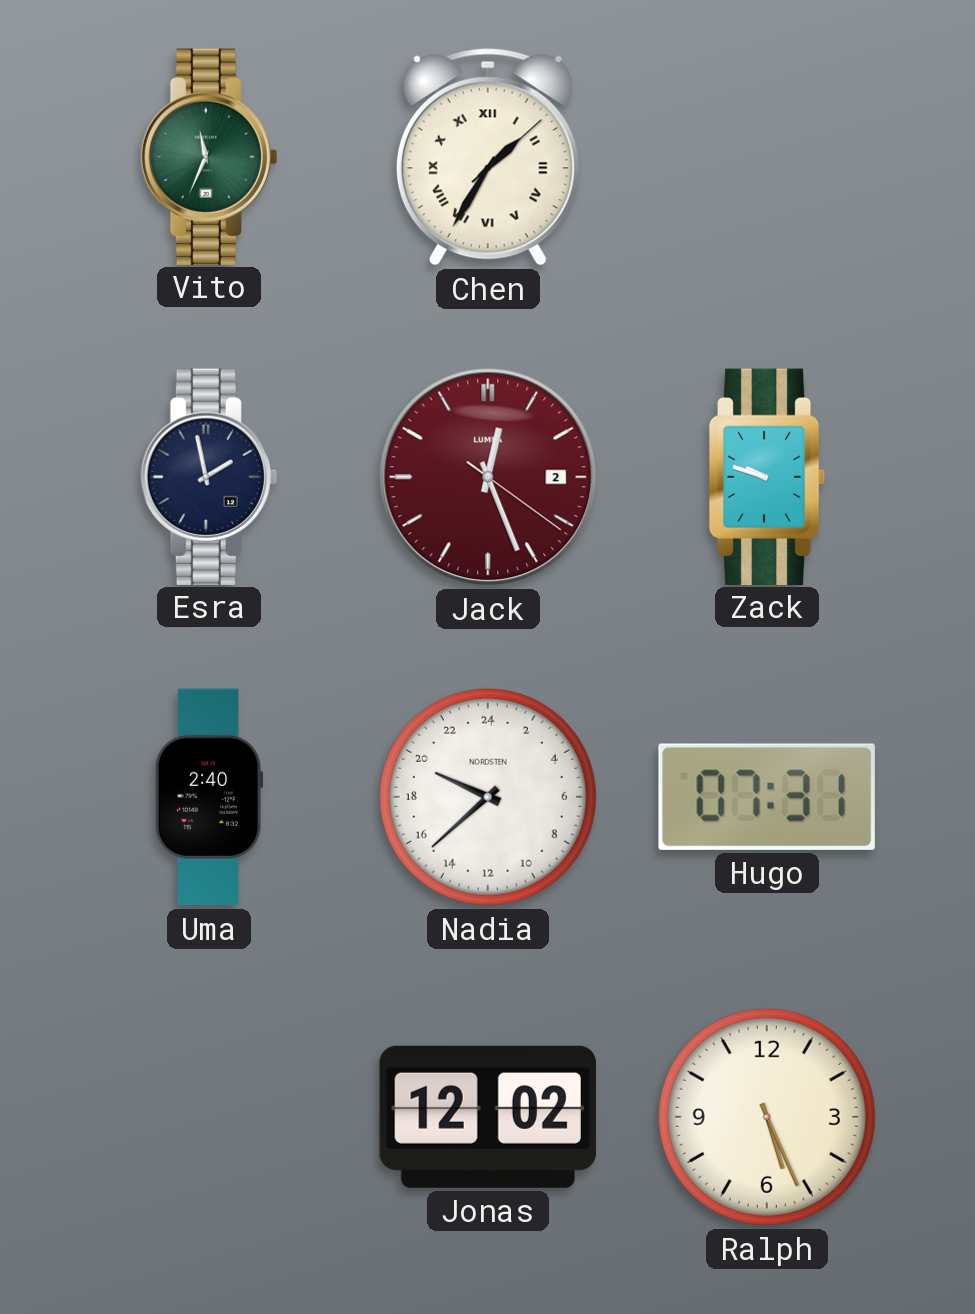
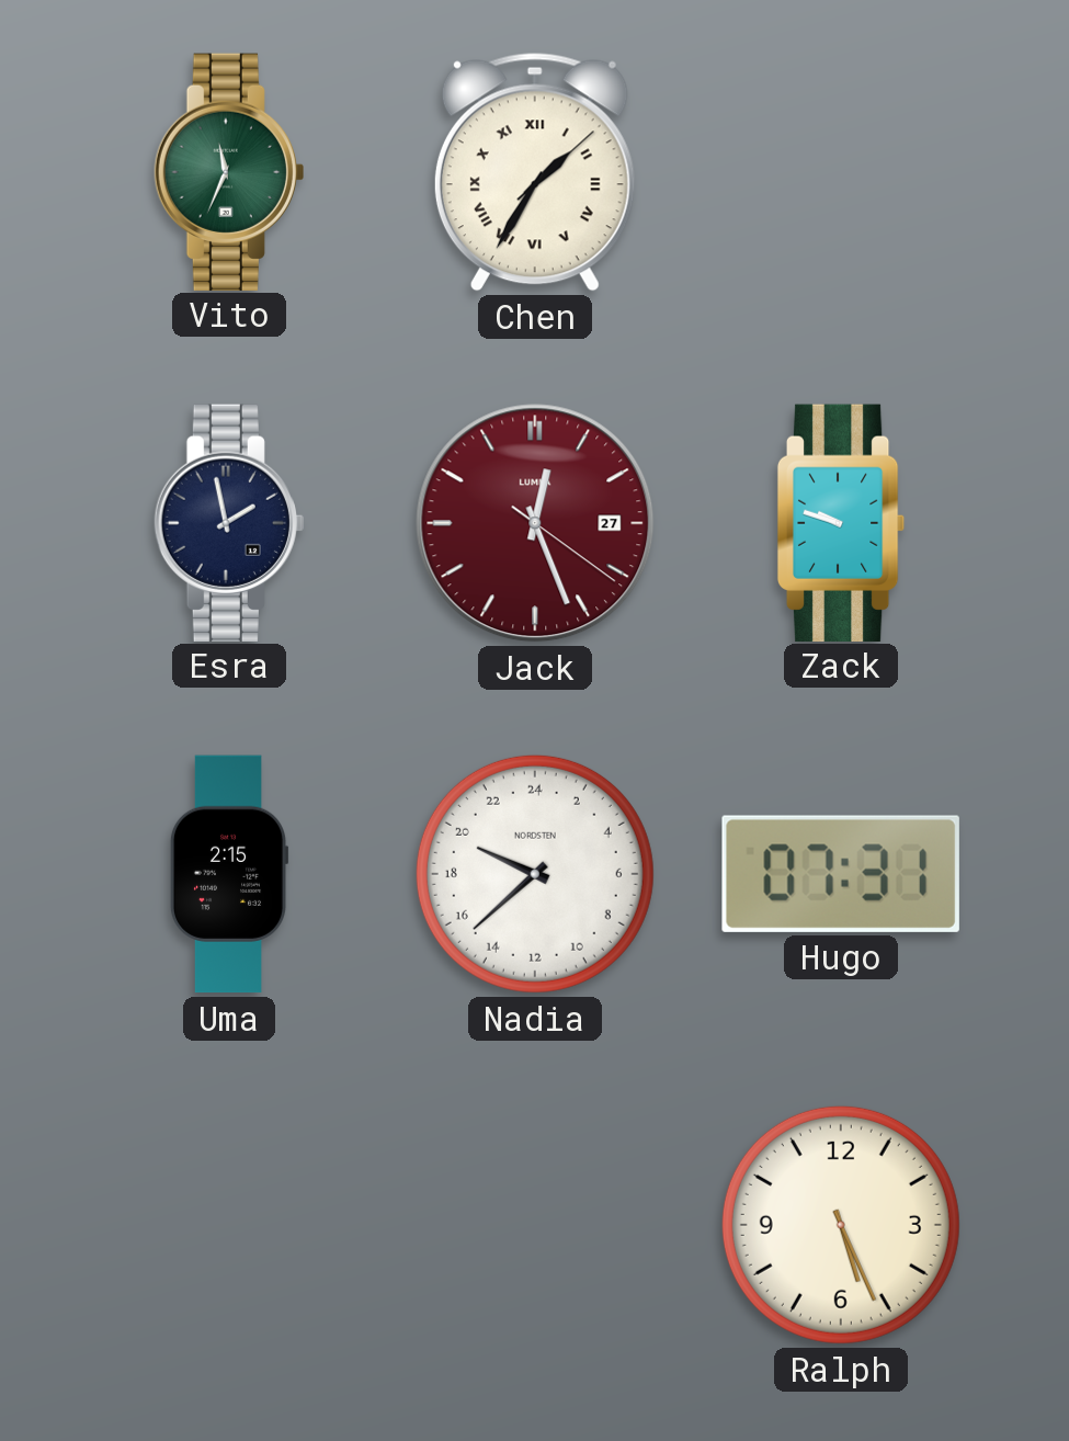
Jack date: 2 -> 27 (535, 523)
Uma: 2:40 -> 2:15 (229, 874)
Jonas: 12:02 -> none (488, 1117)
